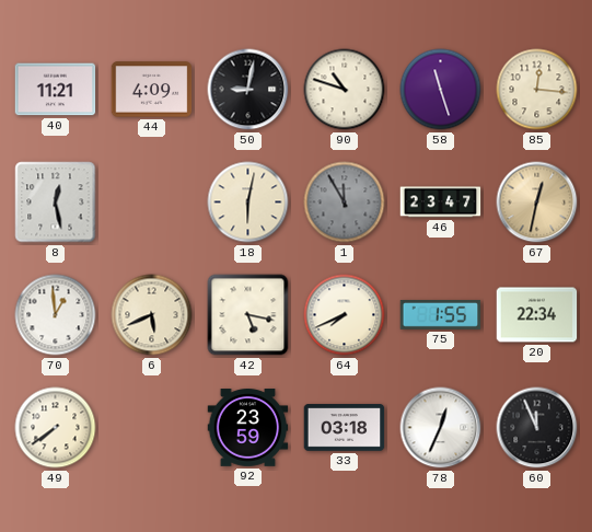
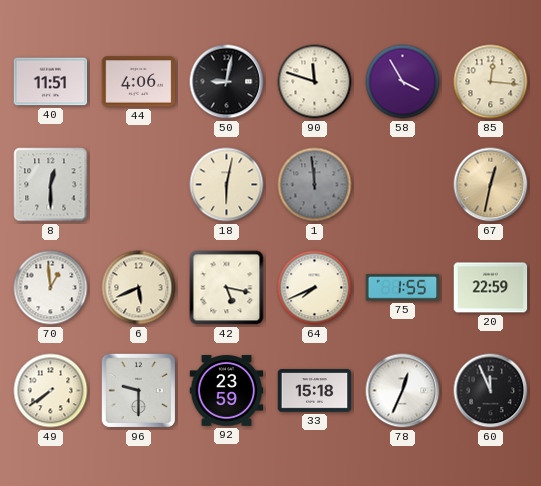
40: 11:21 -> 11:51 (51, 82)
44: 4:09 -> 4:06 (139, 82)
90: 10:48 -> 11:48 (315, 82)
58: 11:27 -> 3:55 (403, 82)
8: 12:28 -> 12:30 (51, 185)
1: 11:55 -> 11:59 (315, 185)
46: 23:47 -> none (441, 203)
20: 22:34 -> 22:59 (491, 288)
96: none -> 9:30 (139, 391)
33: 03:18 -> 15:18 (315, 391)
